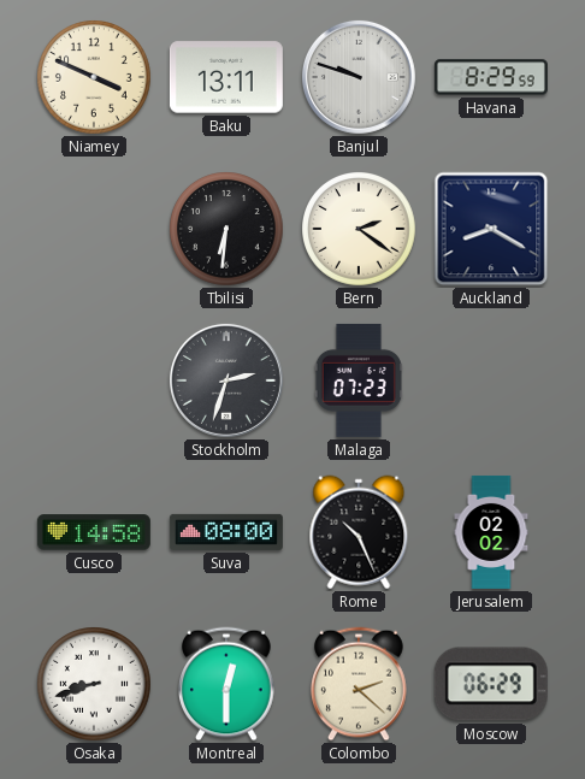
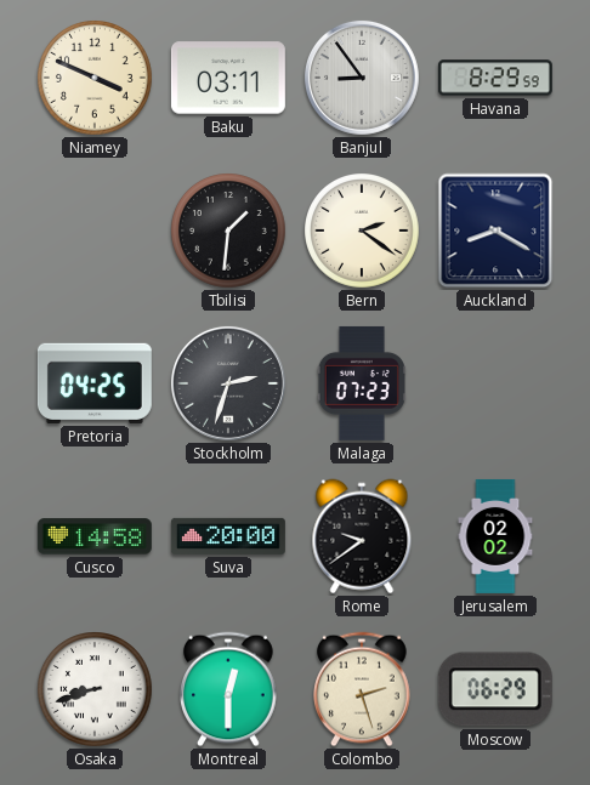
Baku: 13:11 -> 03:11 (228, 78)
Banjul: 9:48 -> 8:54 (362, 78)
Tbilisi: 6:31 -> 1:31 (229, 232)
Pretoria: none -> 04:25 (95, 383)
Suva: 08:00 -> 20:00 (228, 536)
Rome: 10:26 -> 9:39 (362, 536)
Colombo: 2:22 -> 2:27 (363, 689)
